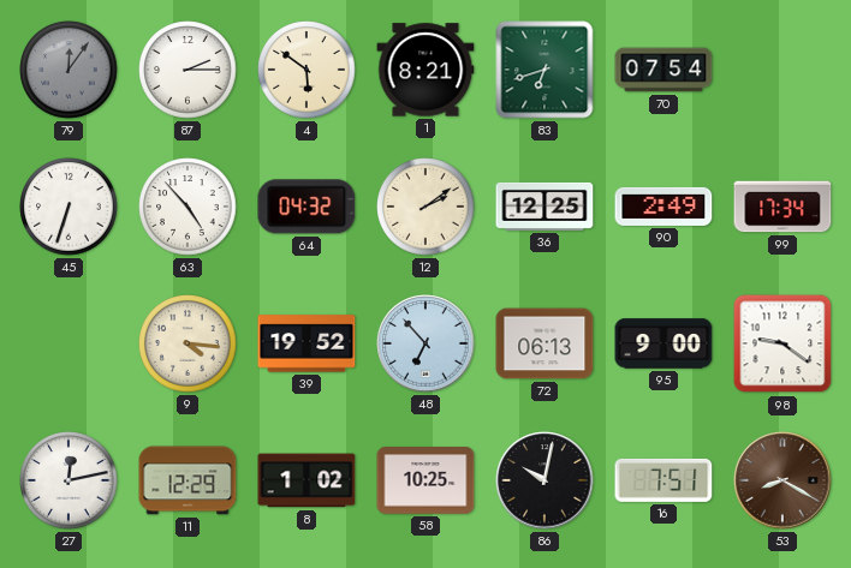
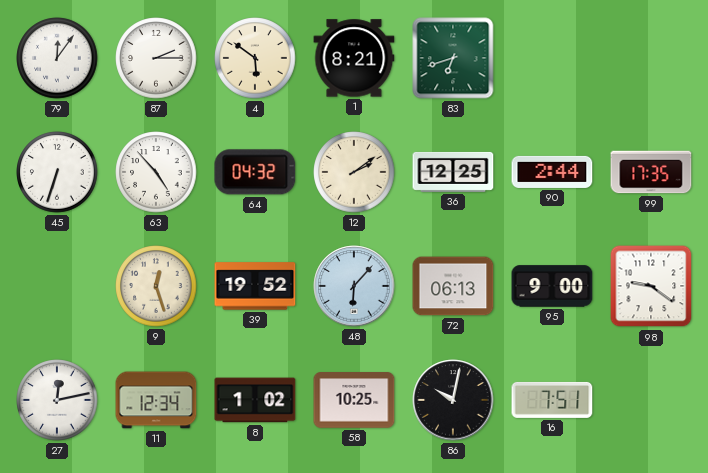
79 dial: grey -> white (57, 58)
70: 07:54 -> none (663, 70)
90: 2:49 -> 2:44 (552, 172)
99: 17:34 -> 17:35 (651, 172)
9: 4:16 -> 12:27 (156, 286)
48: 6:53 -> 6:07 (354, 286)
11: 12:29 -> 12:34 (156, 400)
53: 8:20 -> none (782, 480)
